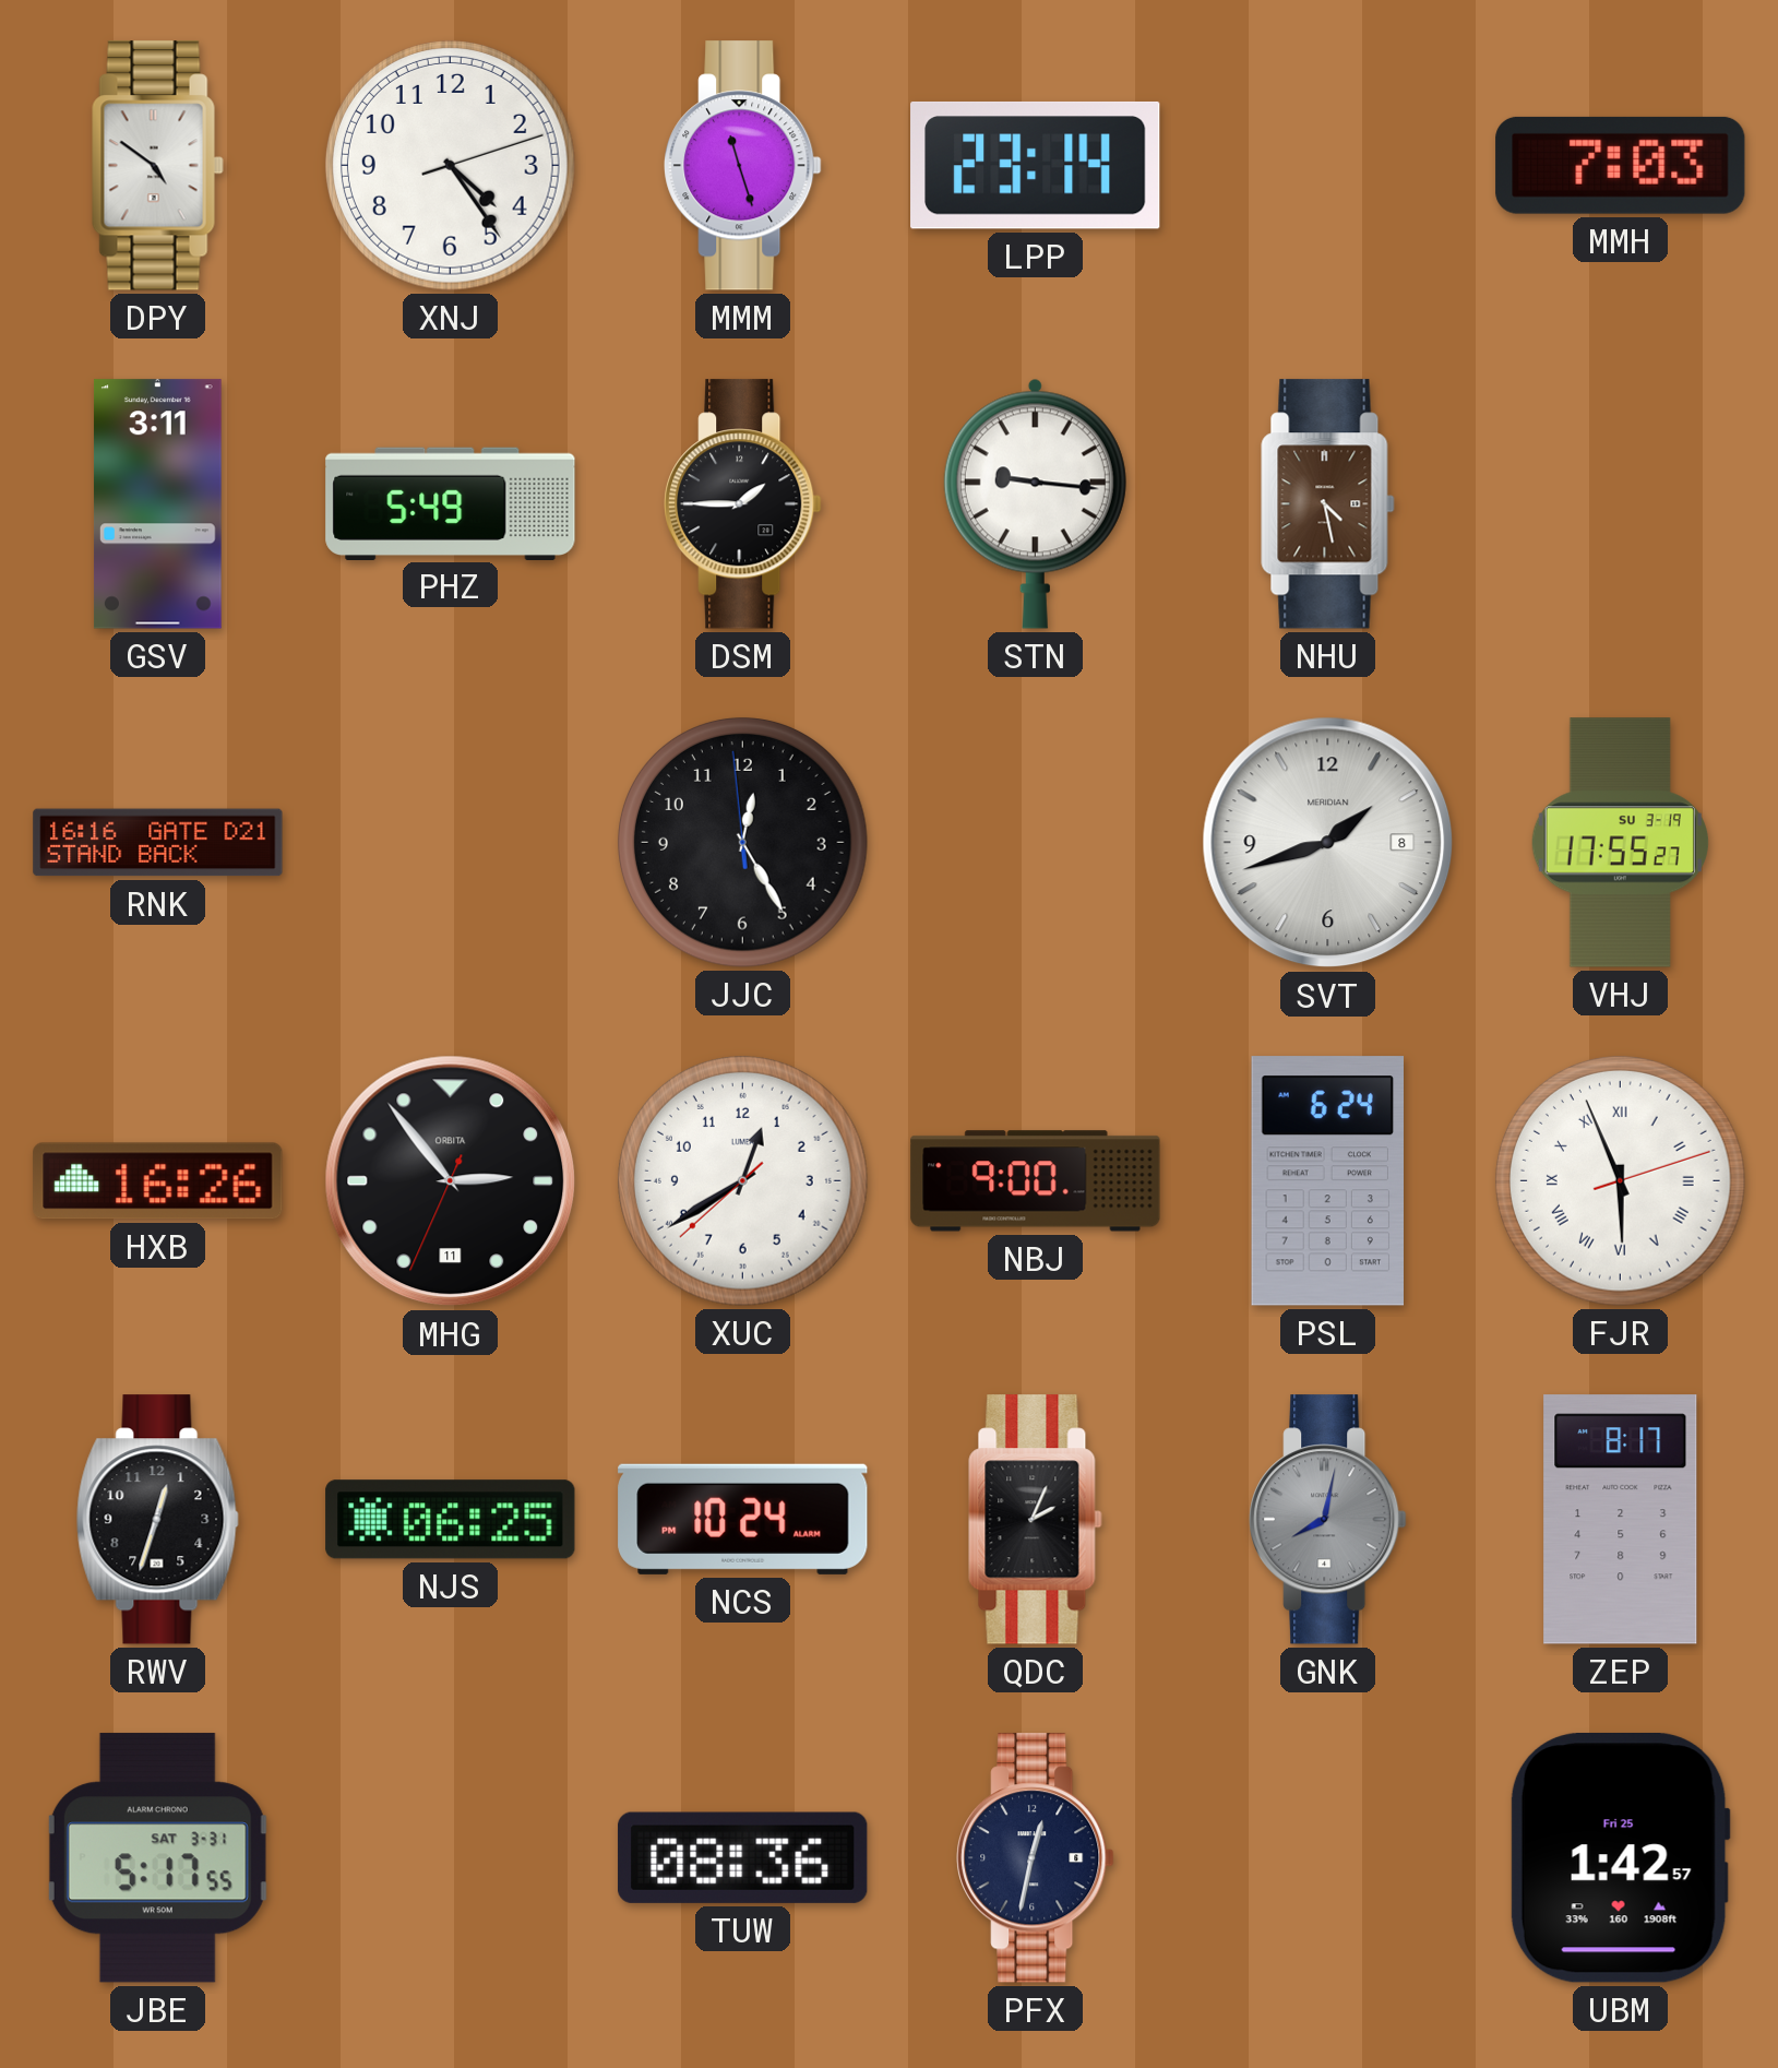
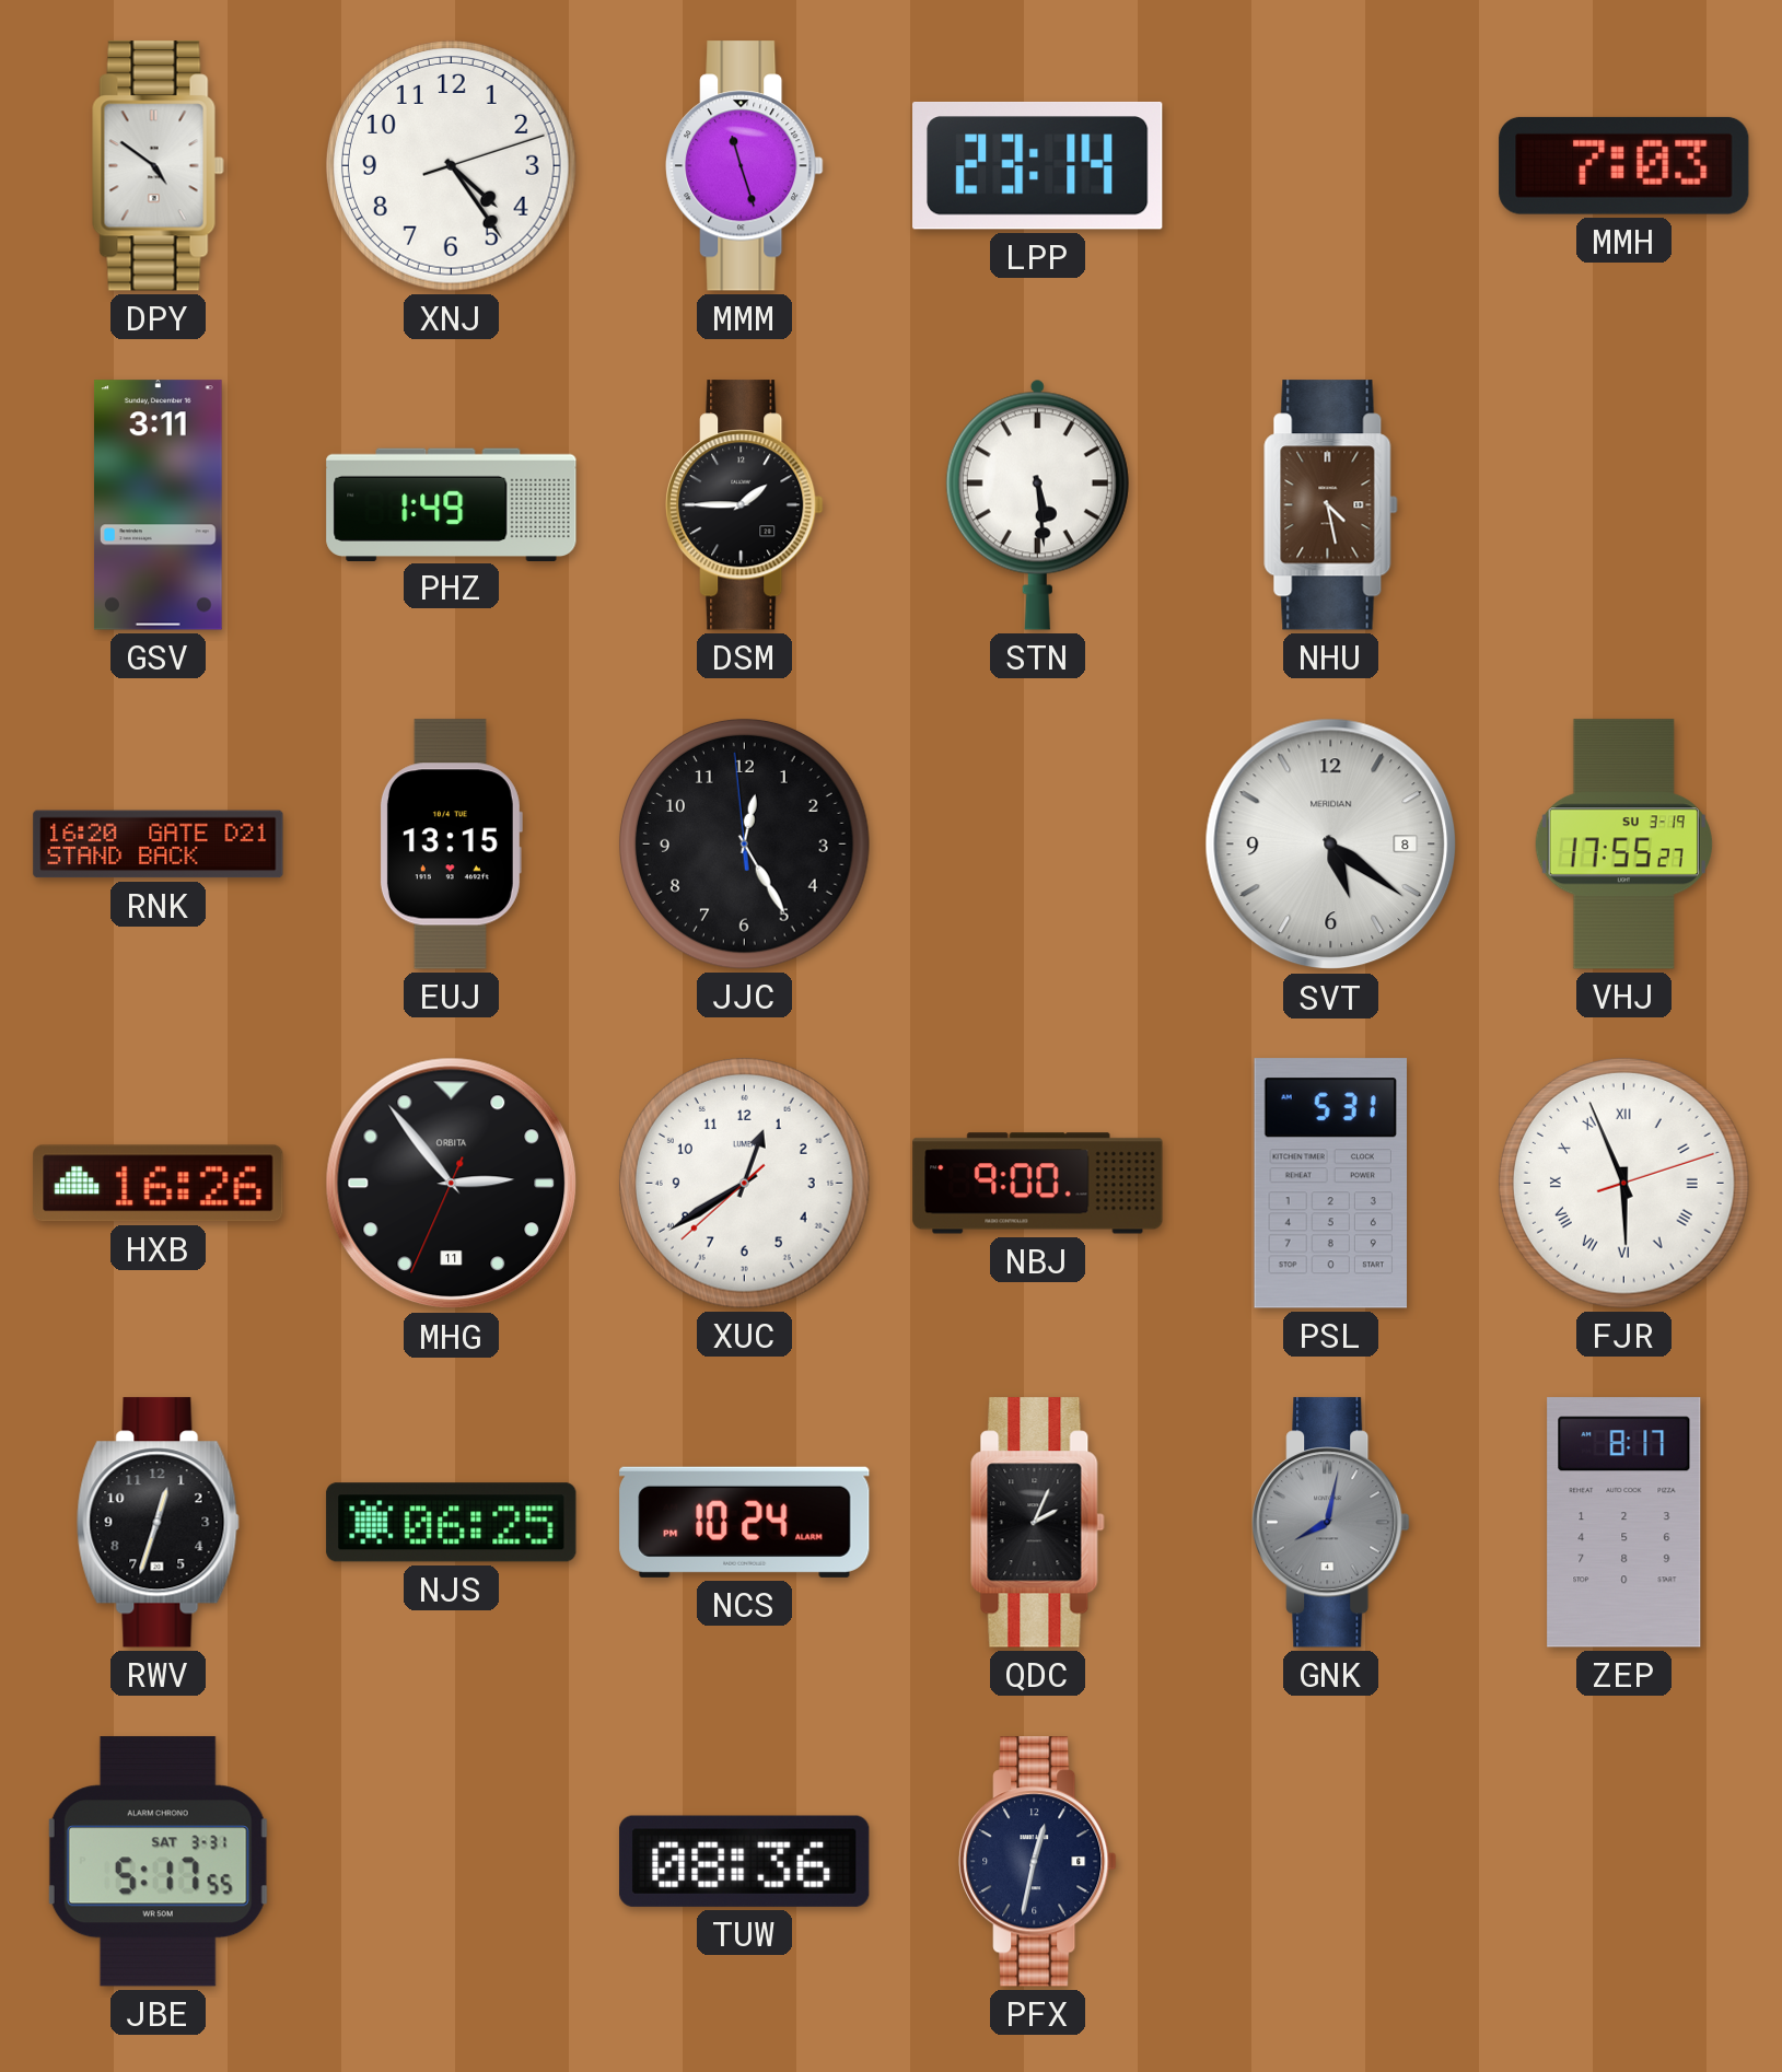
PHZ: 5:49 -> 1:49 (452, 504)
STN: 9:16 -> 5:29 (1037, 504)
RNK: 16:16 -> 16:20 (159, 845)
EUJ: none -> 13:15 (451, 845)
SVT: 1:42 -> 5:21 (1331, 845)
PSL: 6:24 -> 5:31 (1330, 1184)
UBM: 1:42 -> none (1620, 1858)
